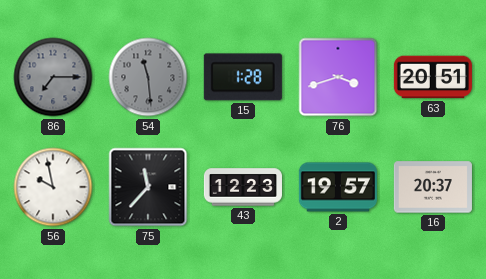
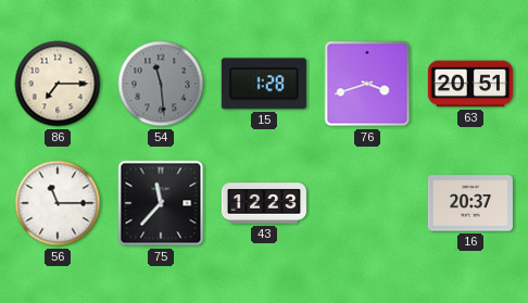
86 dial: grey -> cream (58, 84)
56: 9:58 -> 11:15 (58, 203)
2: 19:57 -> none (338, 187)
